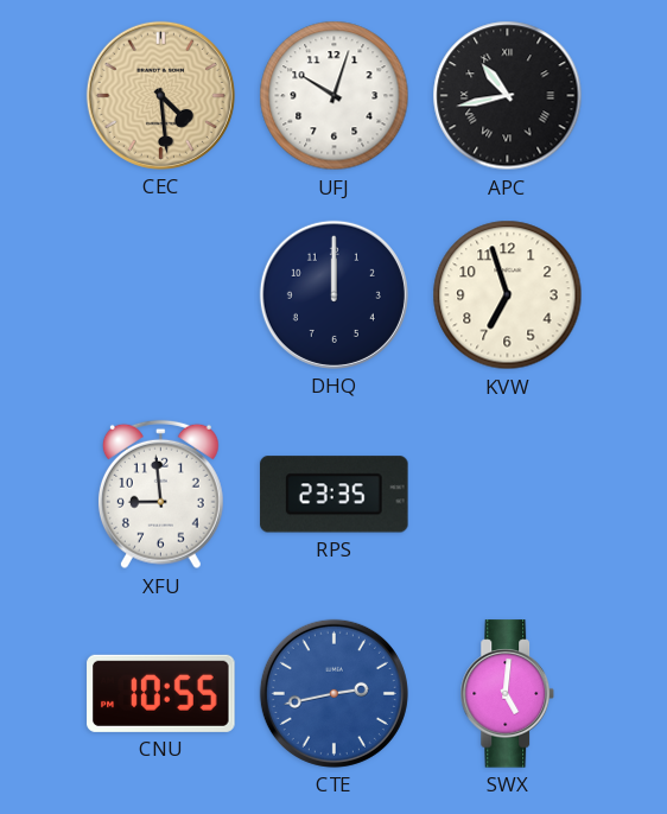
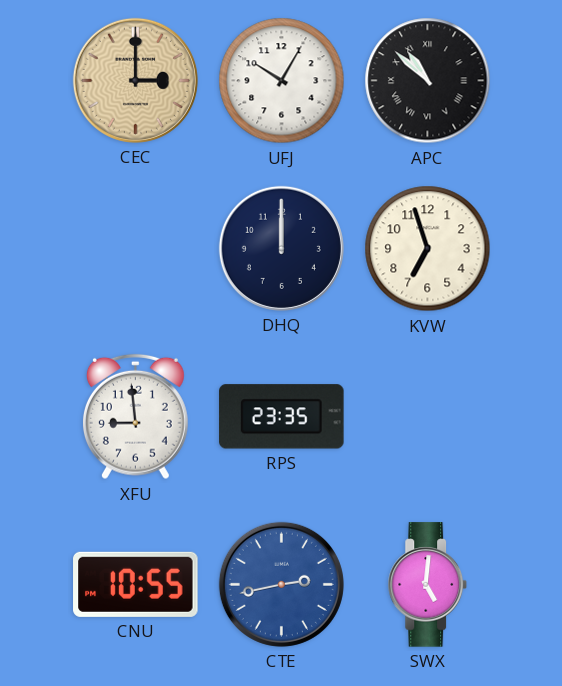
CEC: 4:29 -> 3:00 (135, 80)
UFJ: 10:03 -> 10:05 (282, 81)
APC: 10:43 -> 10:52 (428, 81)
